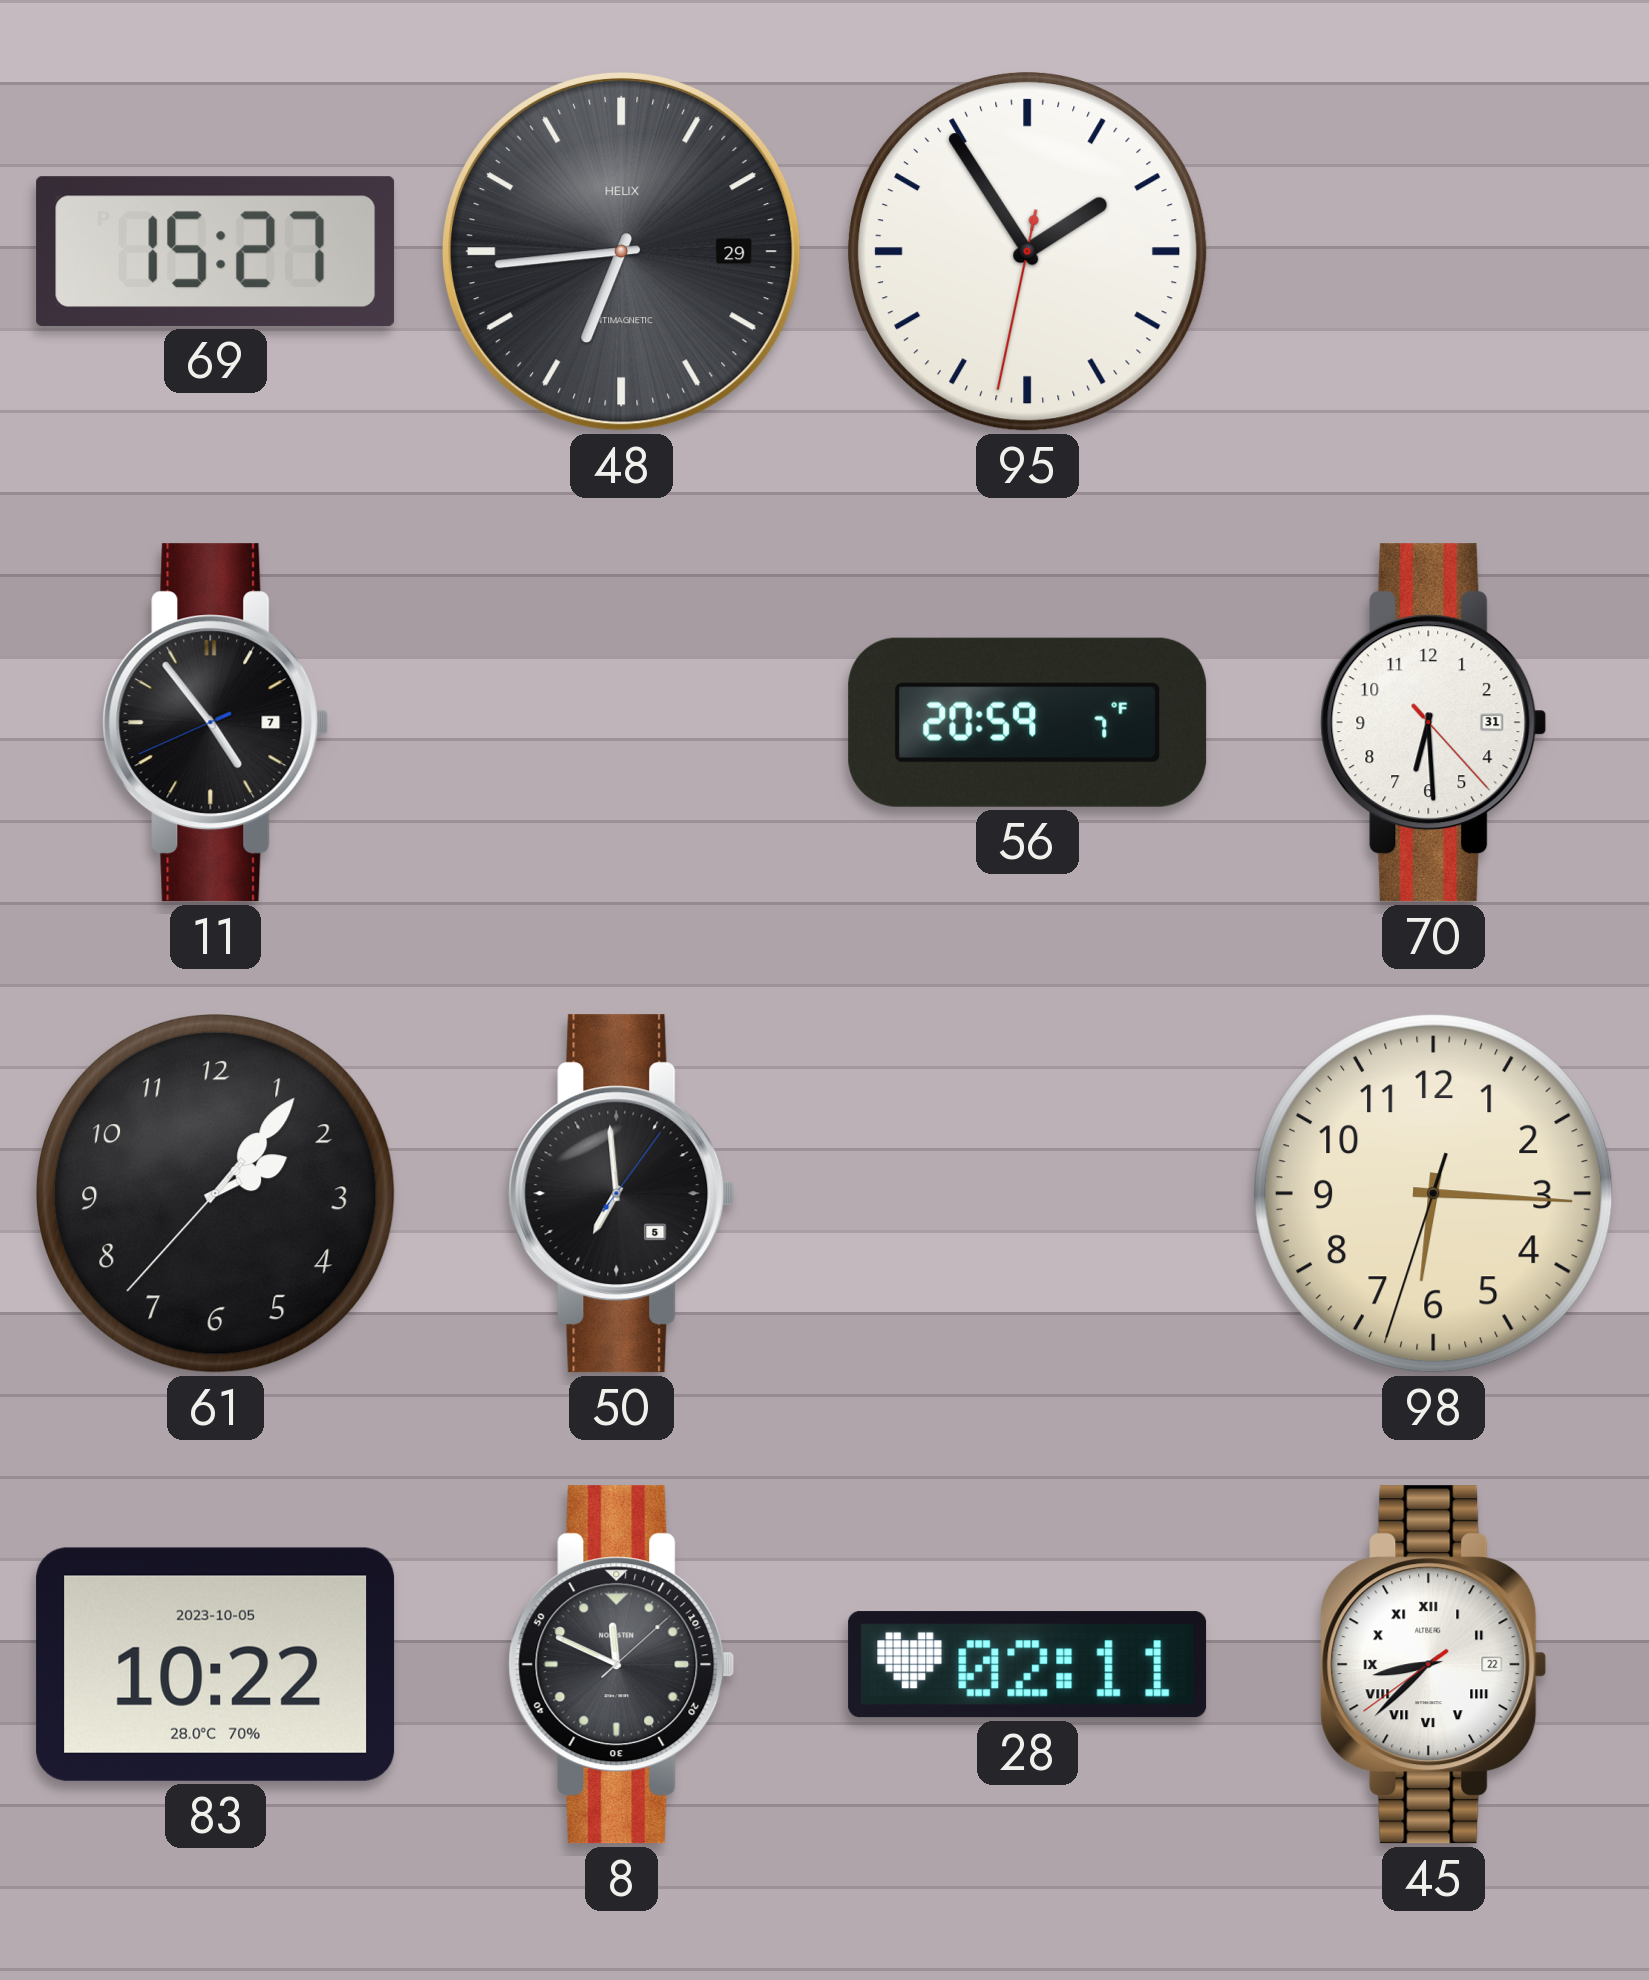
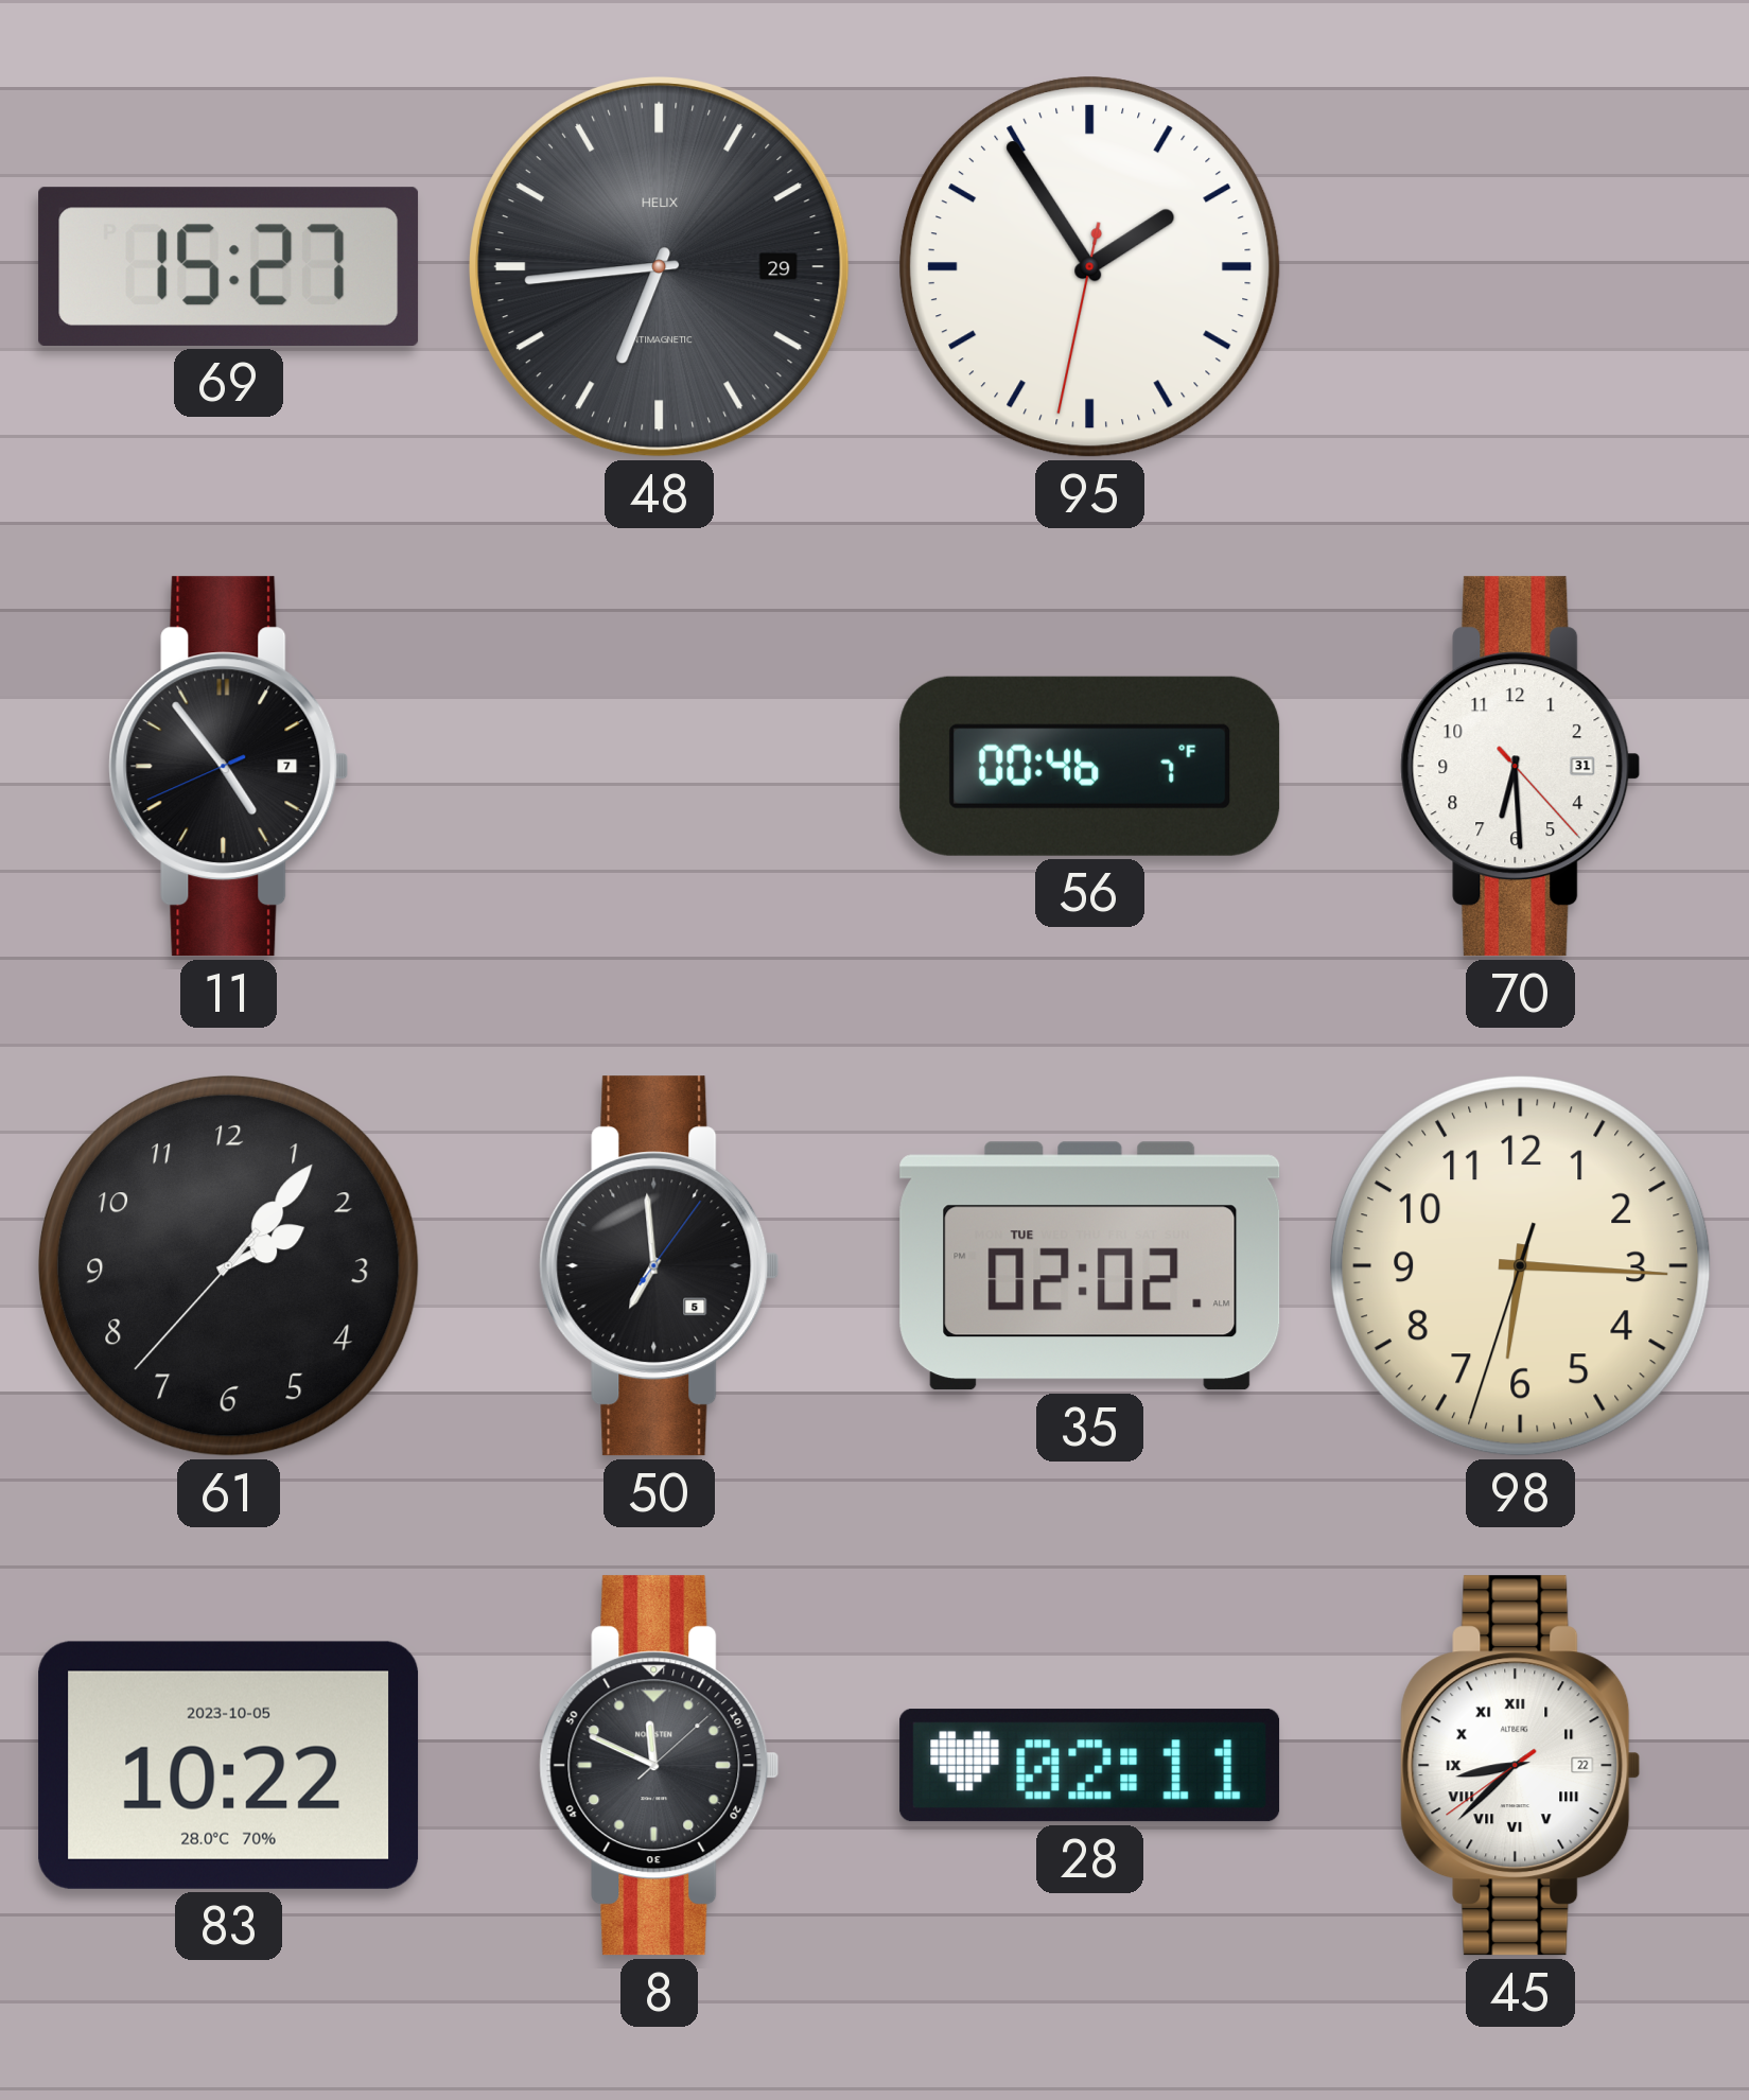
56: 20:59 -> 00:46 (1090, 766)
35: none -> 02:02 (1090, 1266)
